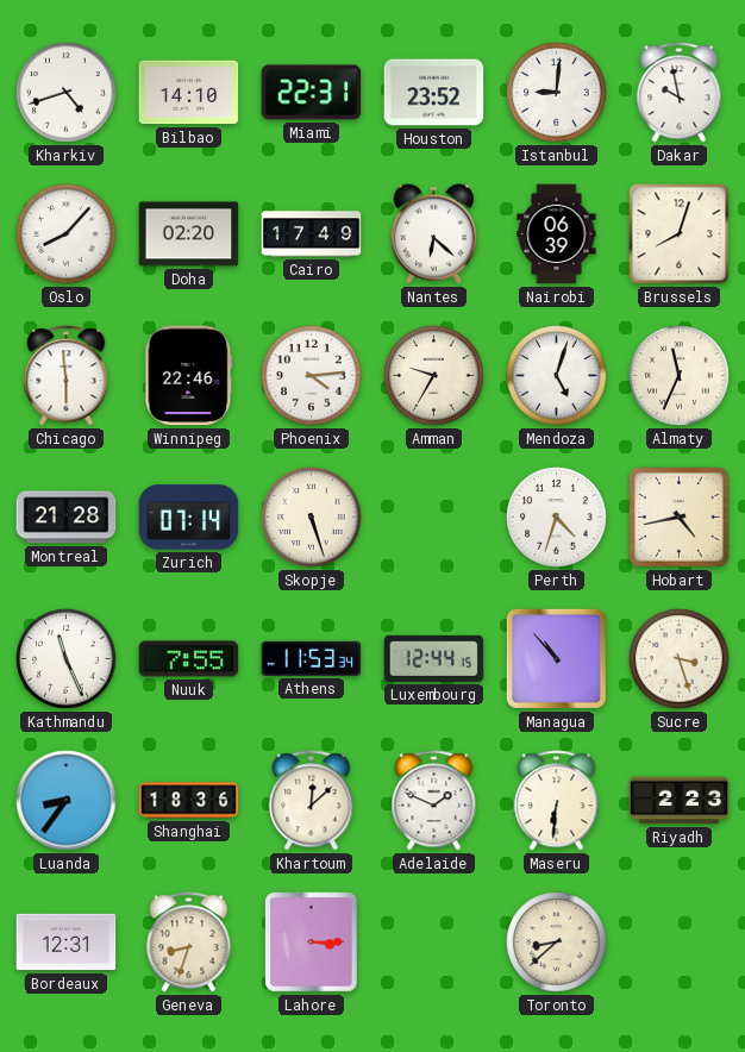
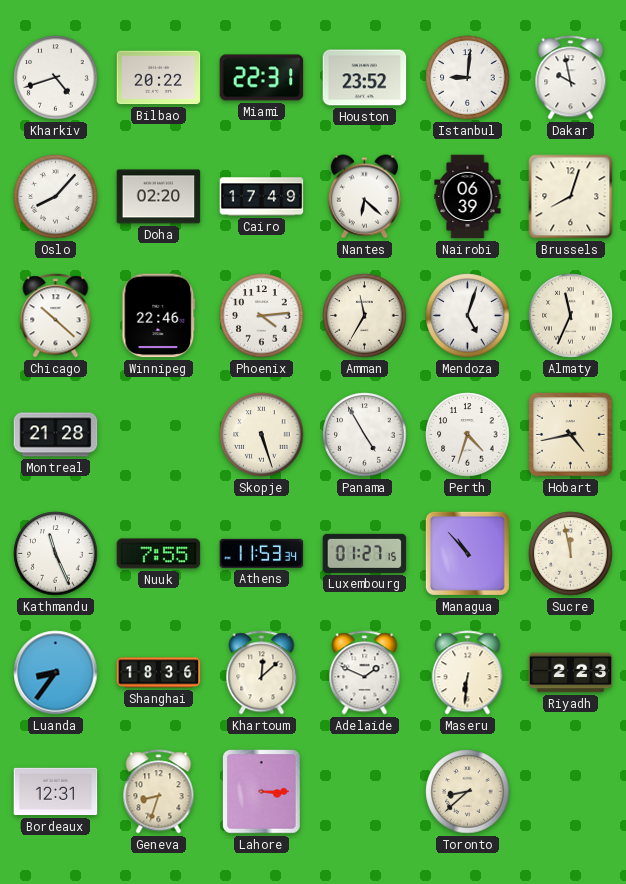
Bilbao: 14:10 -> 20:22 (159, 78)
Chicago: 5:59 -> 10:22 (56, 316)
Amman: 9:35 -> 11:35 (365, 316)
Zurich: 07:14 -> none (189, 518)
Panama: none -> 4:55 (365, 435)
Luxembourg: 12:44 -> 01:27 (365, 553)
Sucre: 3:27 -> 11:58 (571, 554)
